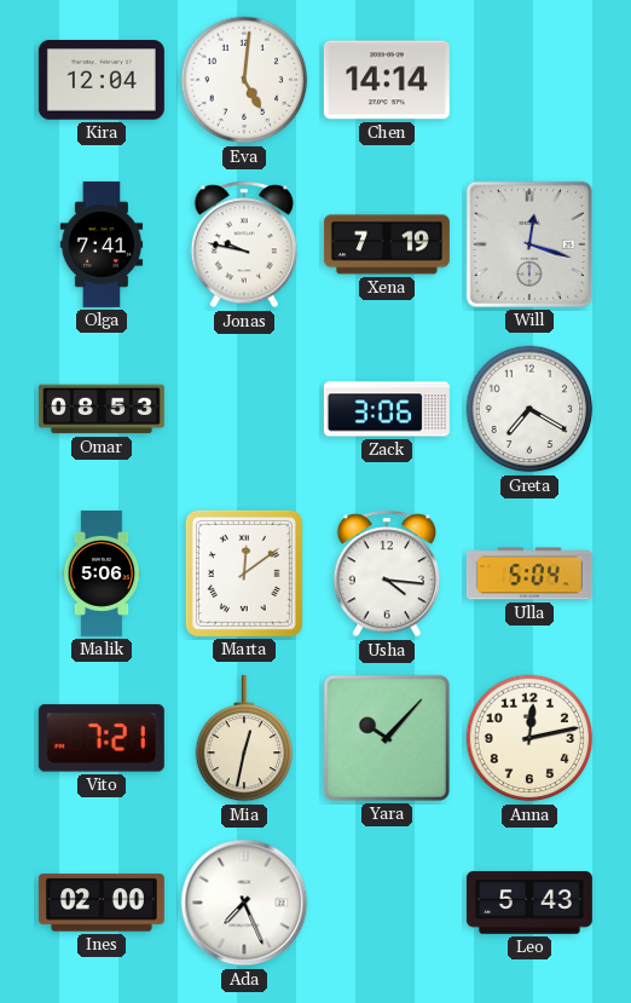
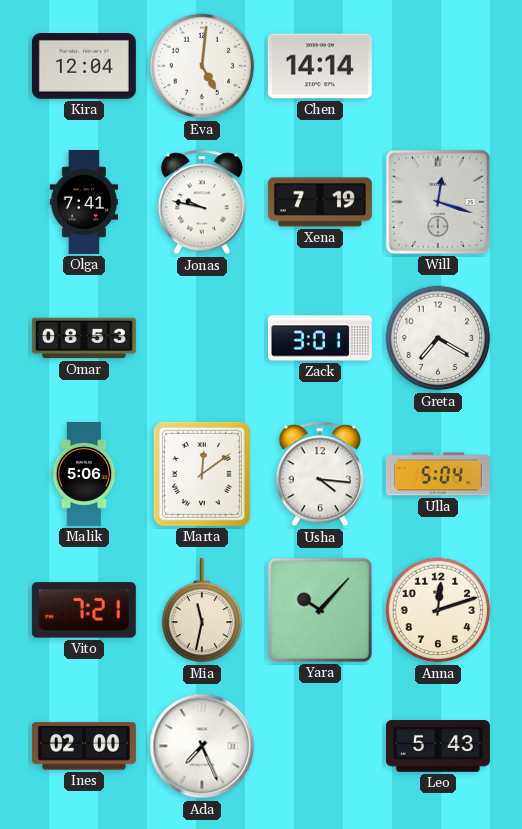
Zack: 3:06 -> 3:01 (320, 338)
Mia: 12:32 -> 11:32 (202, 610)
Anna: 12:13 -> 12:12 (438, 610)
